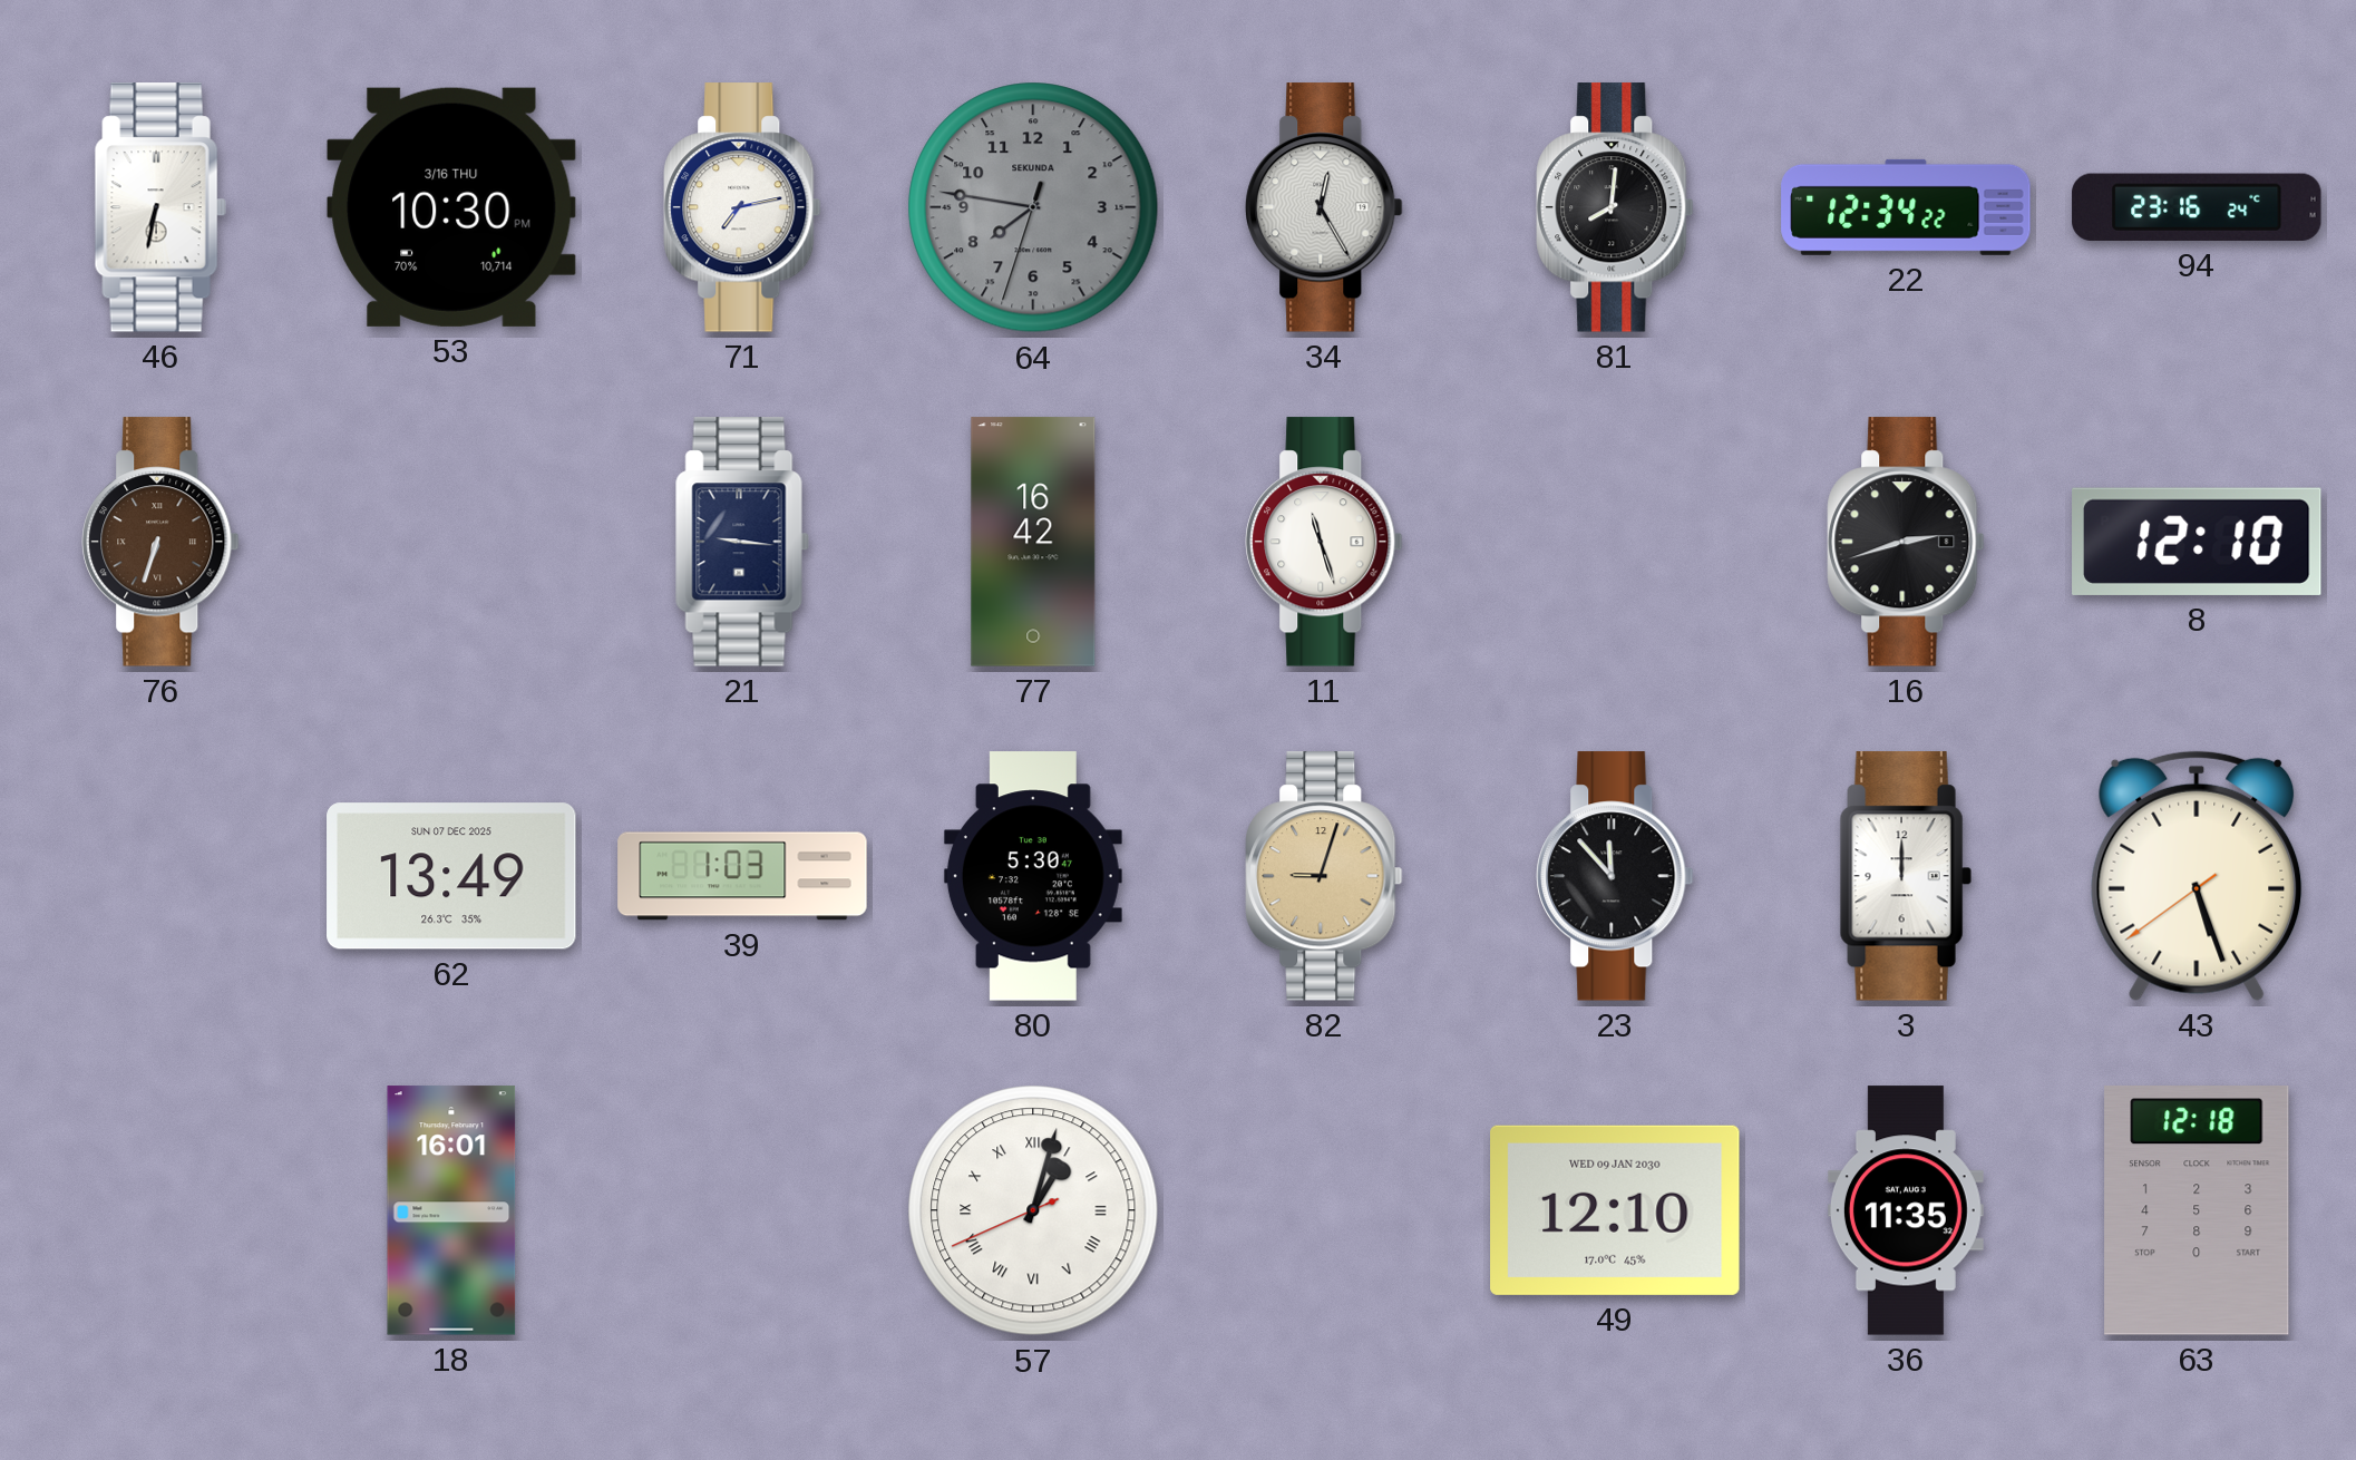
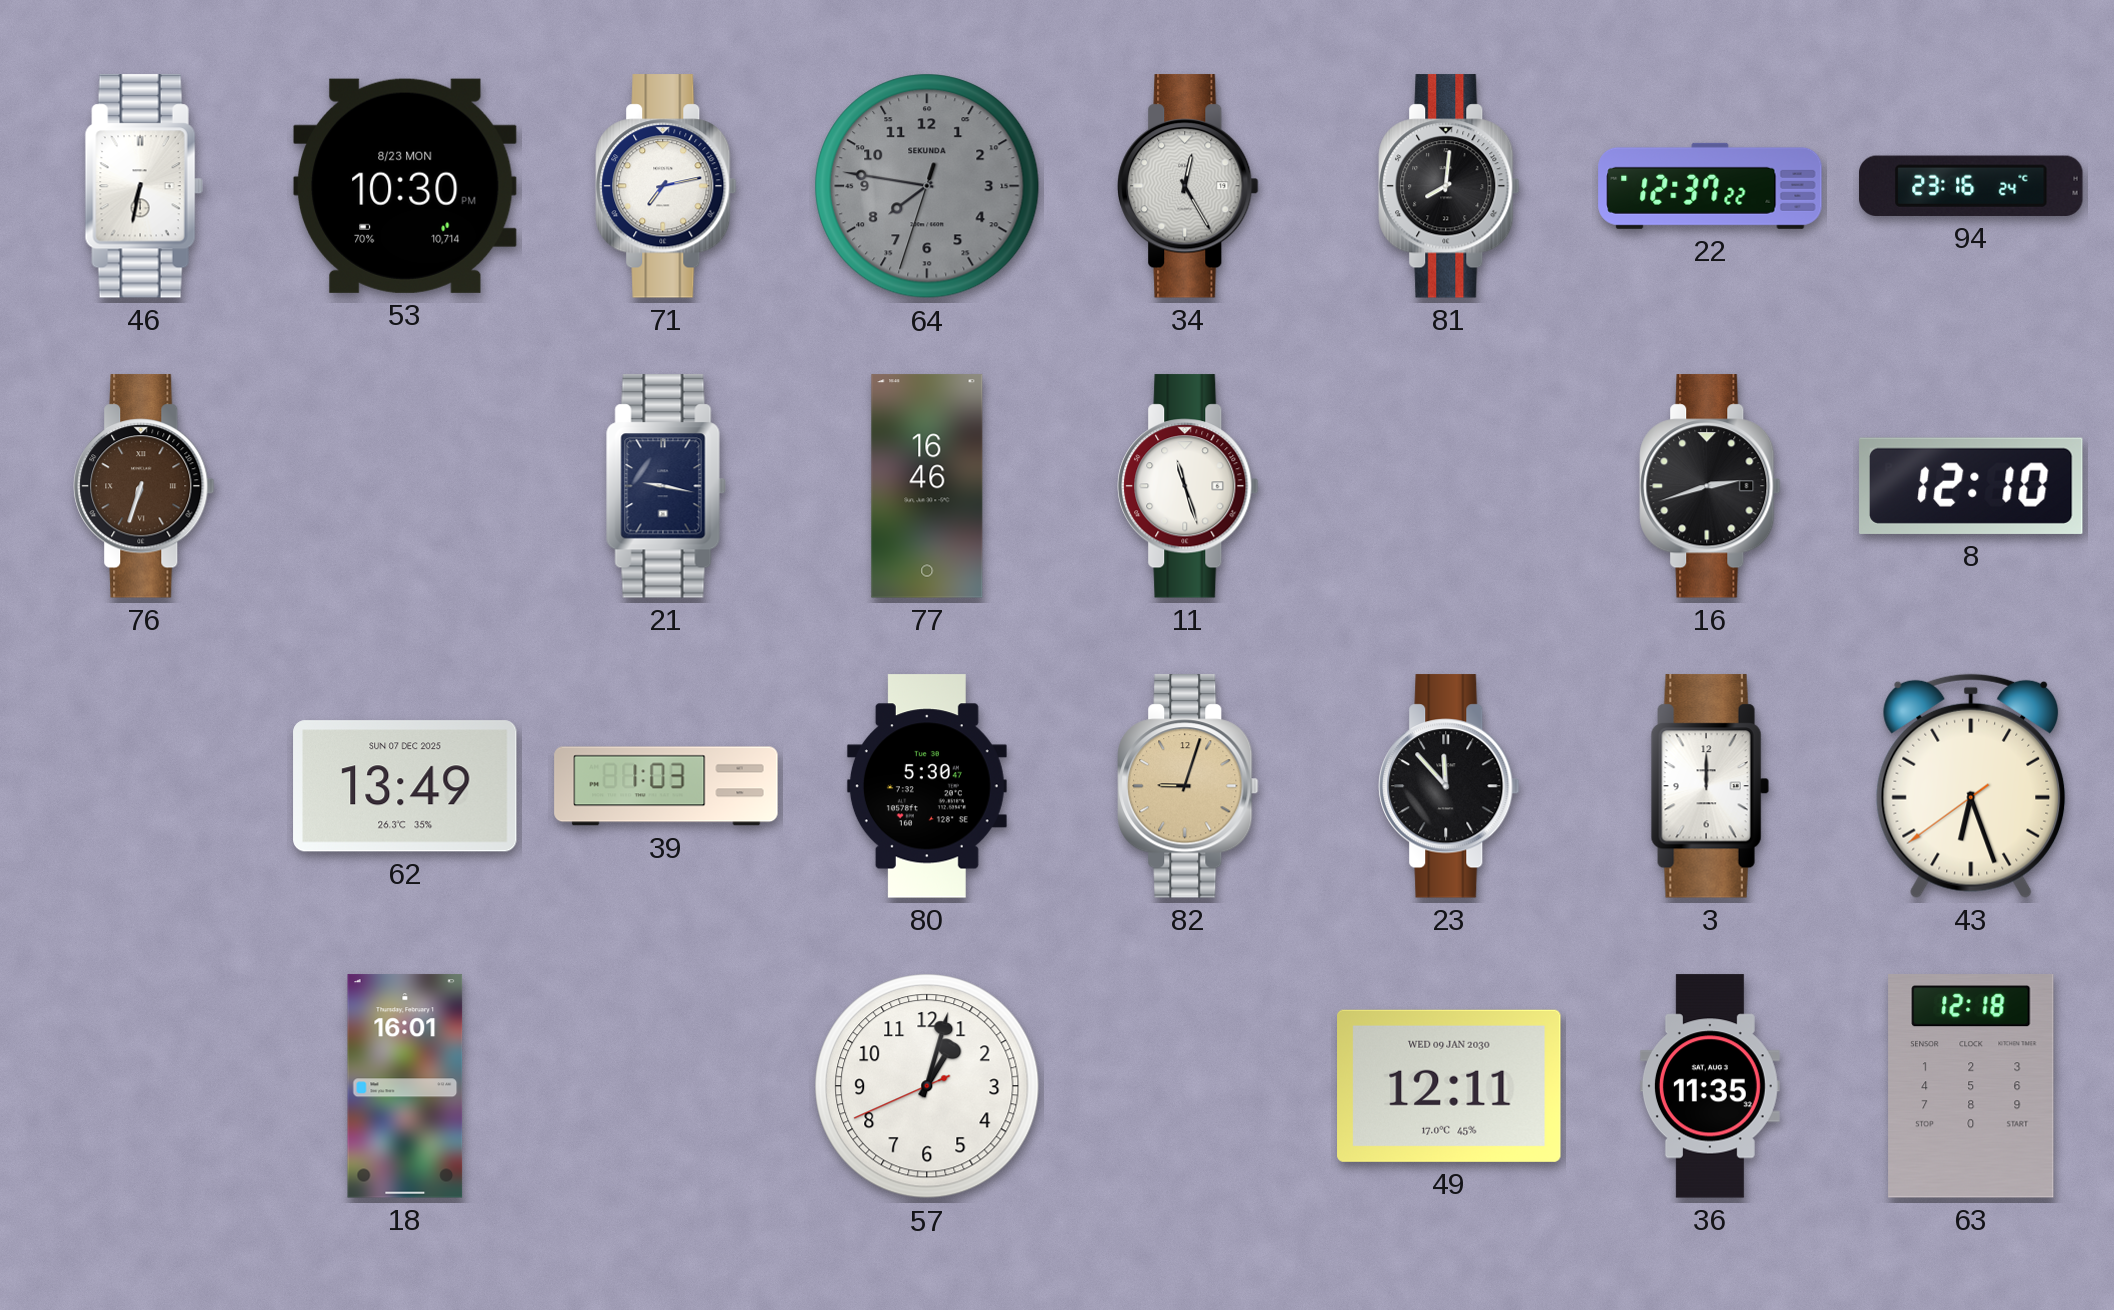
53 date: 3/16 THU -> 8/23 MON (405, 186)
22: 12:34 -> 12:37 (1710, 186)
21: 9:16 -> 9:17 (666, 486)
77: 16:42 -> 16:46 (927, 486)
43: 5:26 -> 6:26 (1971, 786)
57 numerals: Roman -> Arabic (927, 1086)
49: 12:10 -> 12:11 (1449, 1086)
